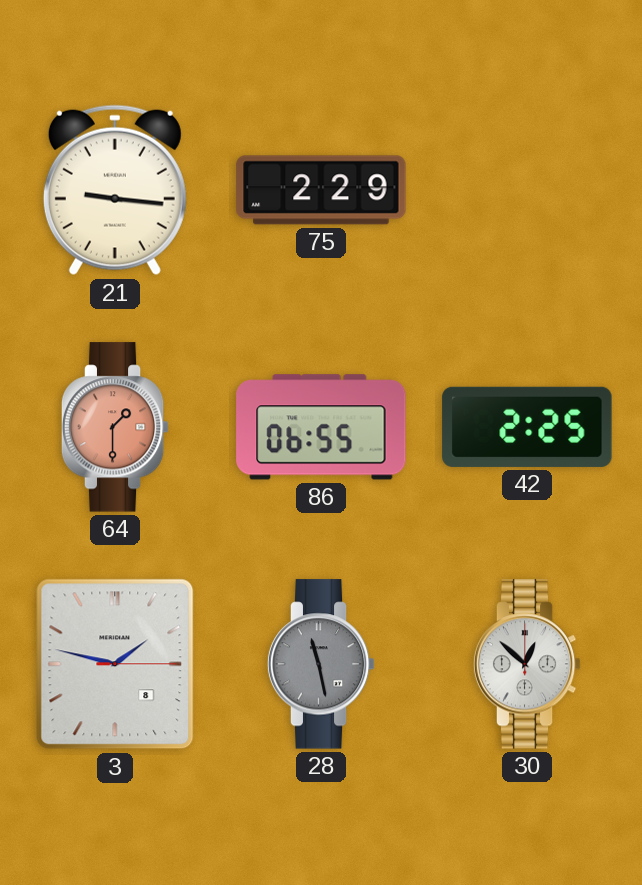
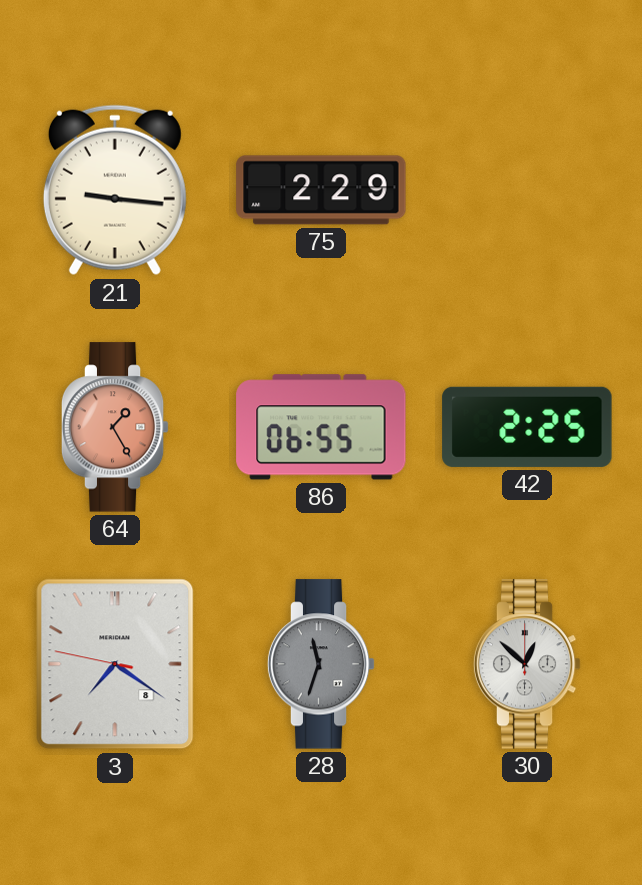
64: 1:30 -> 1:25 (115, 427)
3: 1:47 -> 7:20 (115, 664)
28: 11:28 -> 11:33 (321, 664)
